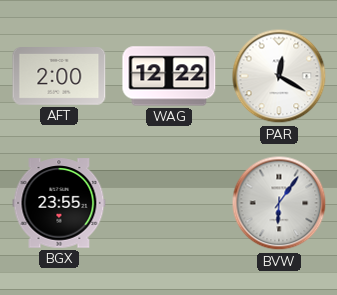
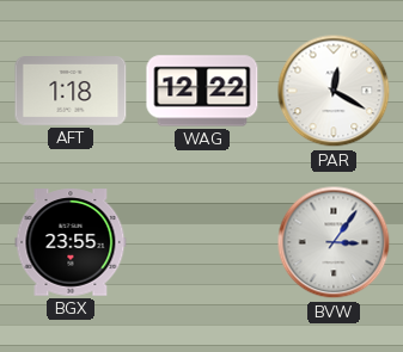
AFT: 2:00 -> 1:18 (71, 92)
BVW: 6:06 -> 3:06 (334, 242)
